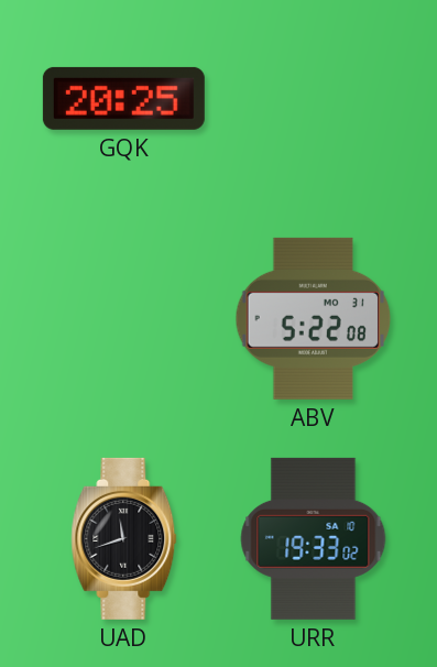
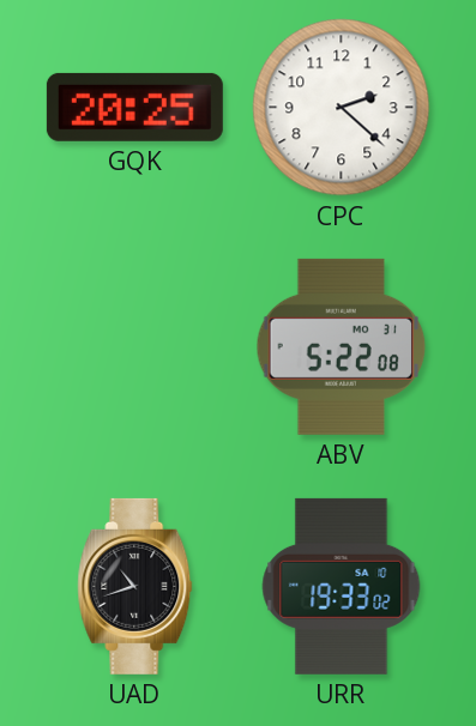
CPC: none -> 2:22 (342, 108)
UAD: 11:42 -> 10:42 (135, 586)
